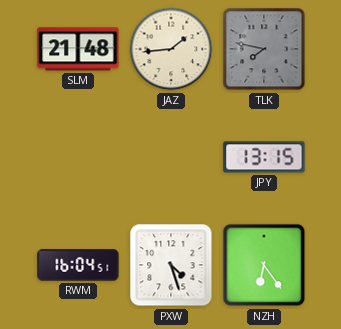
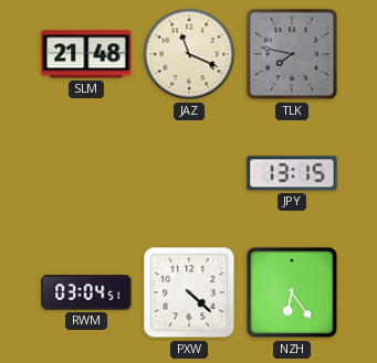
JAZ: 1:44 -> 11:19 (189, 54)
RWM: 16:04 -> 03:04 (86, 292)
PXW: 4:27 -> 4:22 (189, 292)
